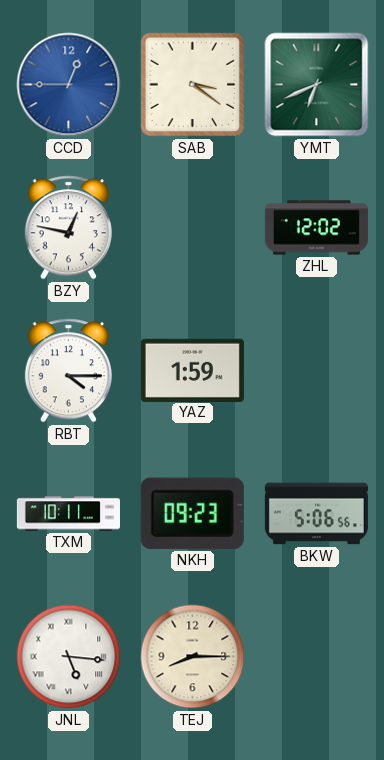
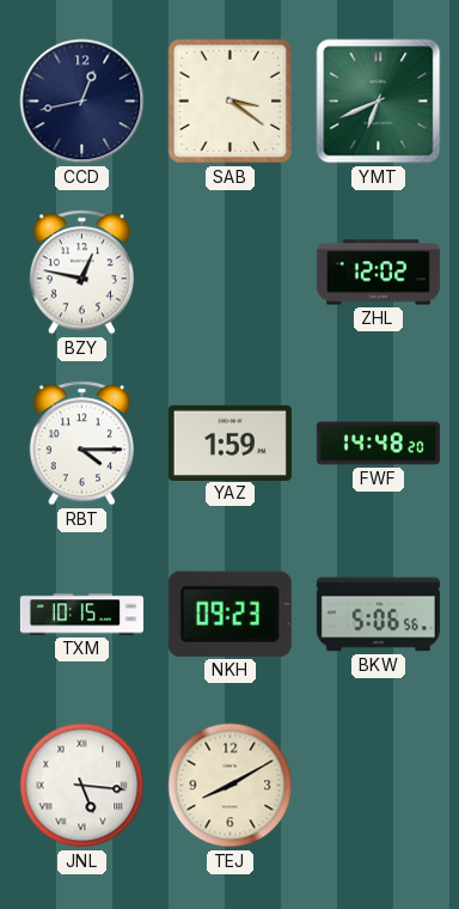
CCD: 12:45 -> 12:43 (82, 102)
CCD dial: blue -> navy (82, 102)
FWF: none -> 14:48 (378, 444)
TXM: 10:11 -> 10:15 (81, 615)
TEJ: 8:15 -> 8:10 (231, 786)
